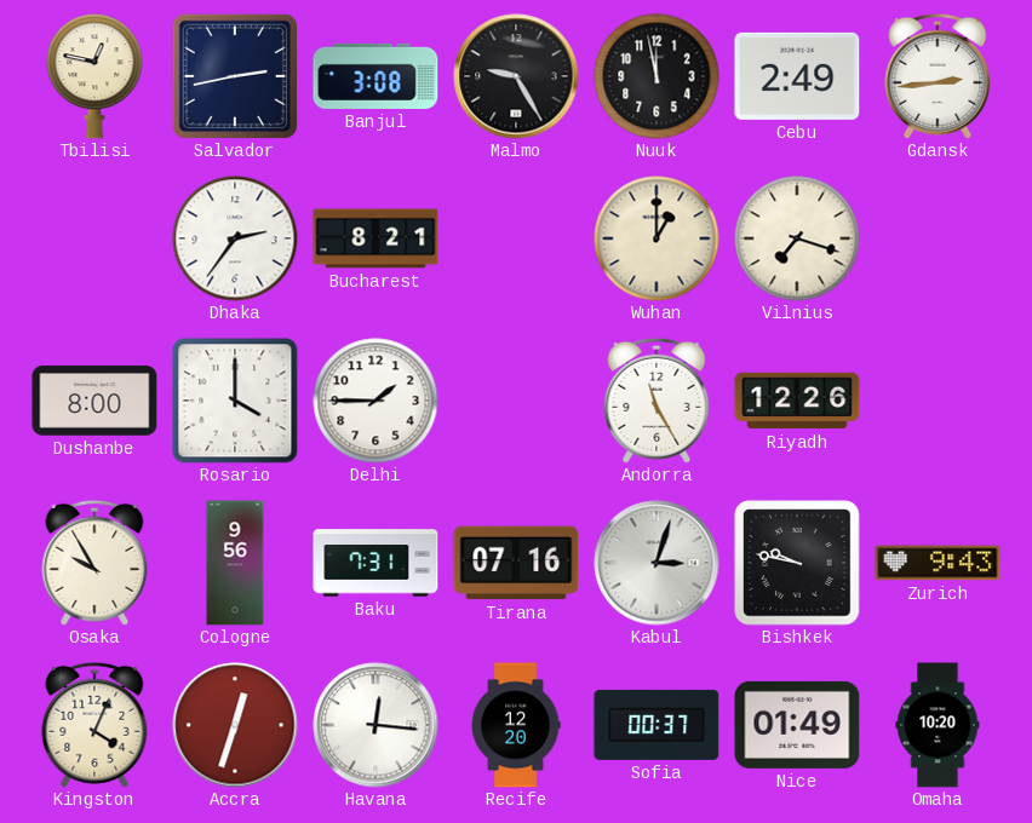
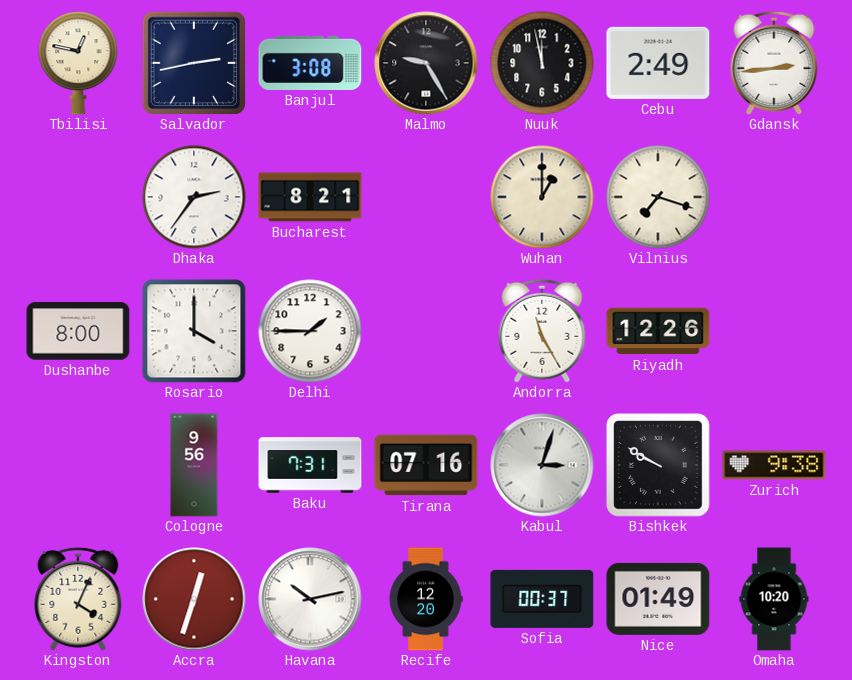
Osaka: 9:55 -> none (94, 563)
Bishkek: 9:47 -> 9:50 (659, 466)
Zurich: 9:43 -> 9:38 (774, 465)
Havana: 12:16 -> 10:13 (310, 599)
